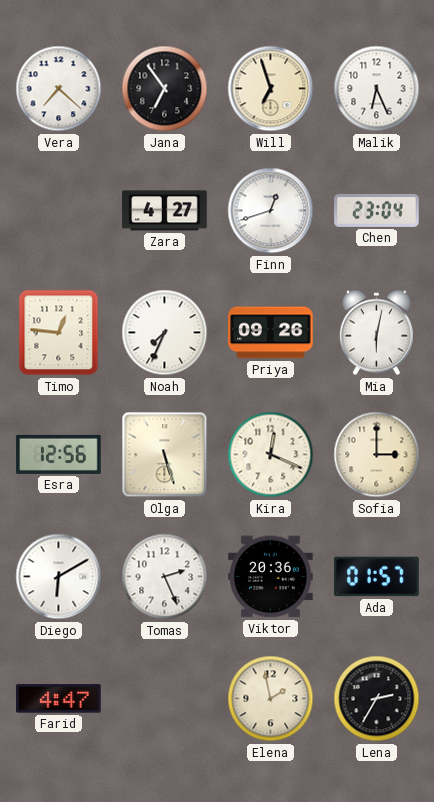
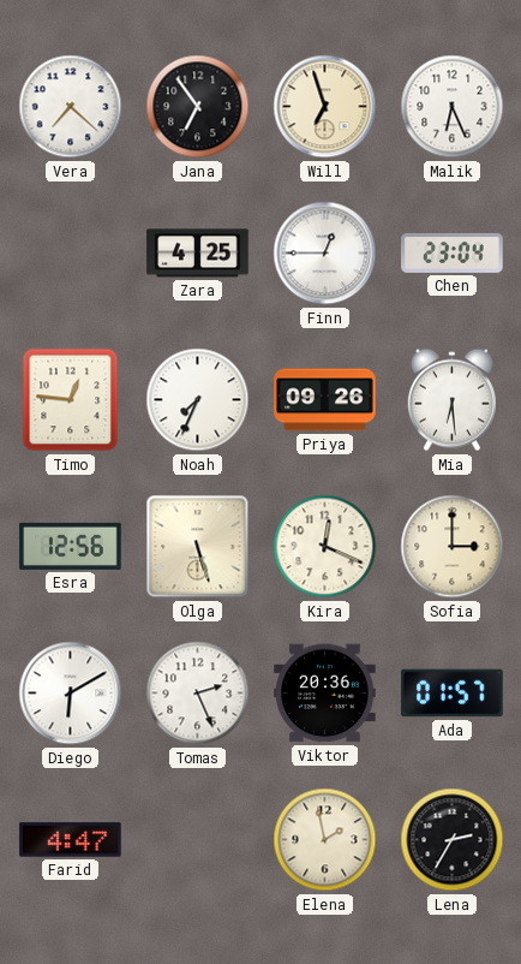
Zara: 4:27 -> 4:25 (198, 254)
Finn: 12:42 -> 12:45 (325, 254)
Mia: 6:02 -> 6:29 (451, 400)
